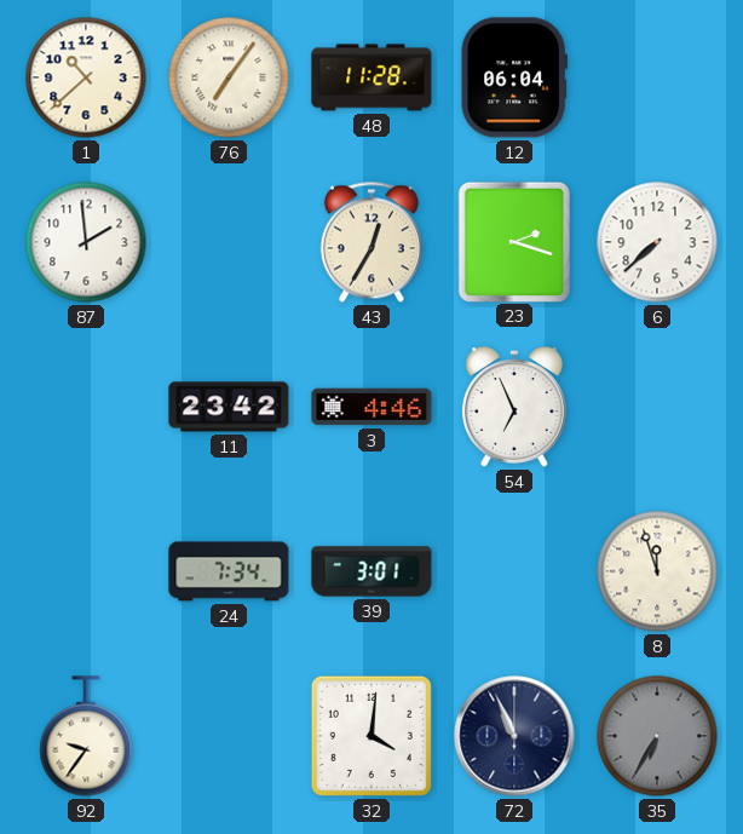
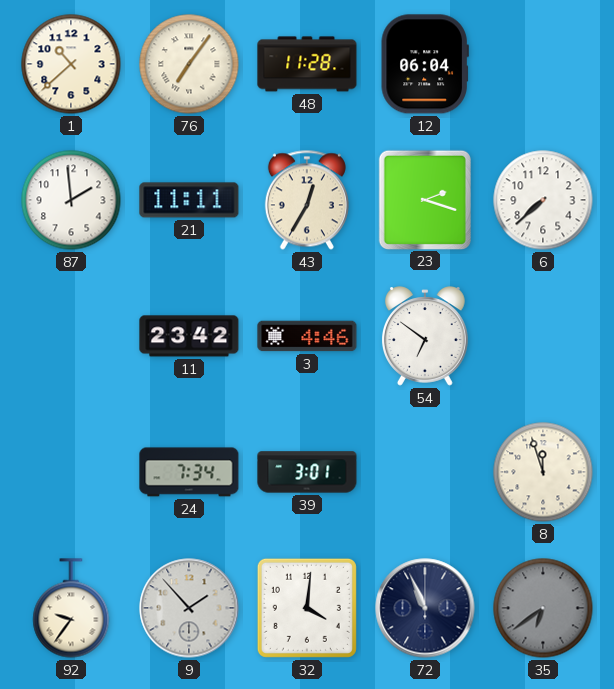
21: none -> 11:11 (189, 200)
54: 6:56 -> 6:51 (425, 336)
9: none -> 1:53 (189, 608)
35: 6:35 -> 6:39 (543, 608)
